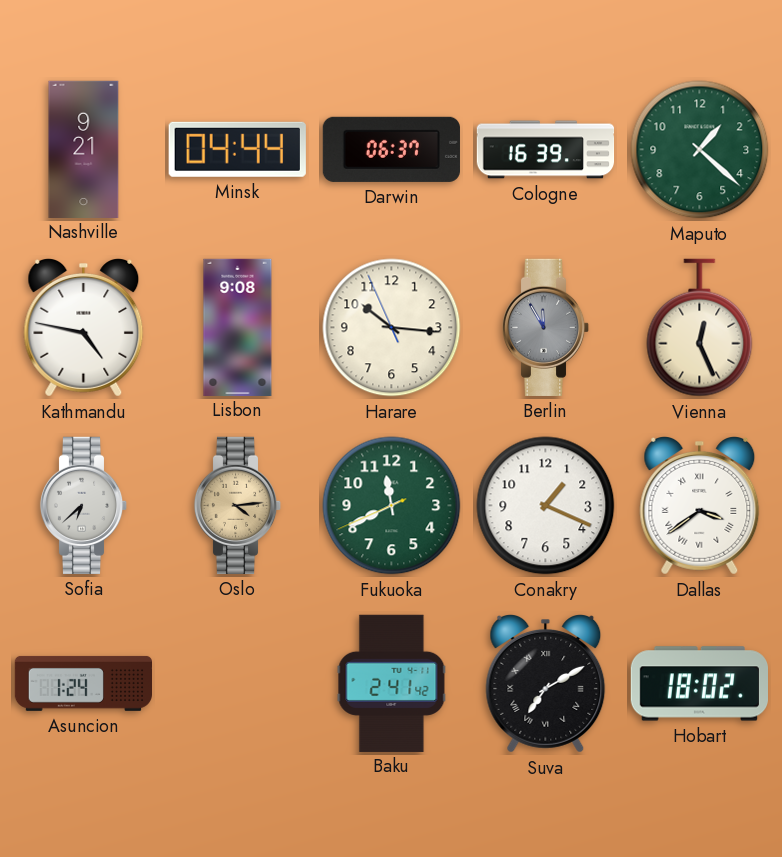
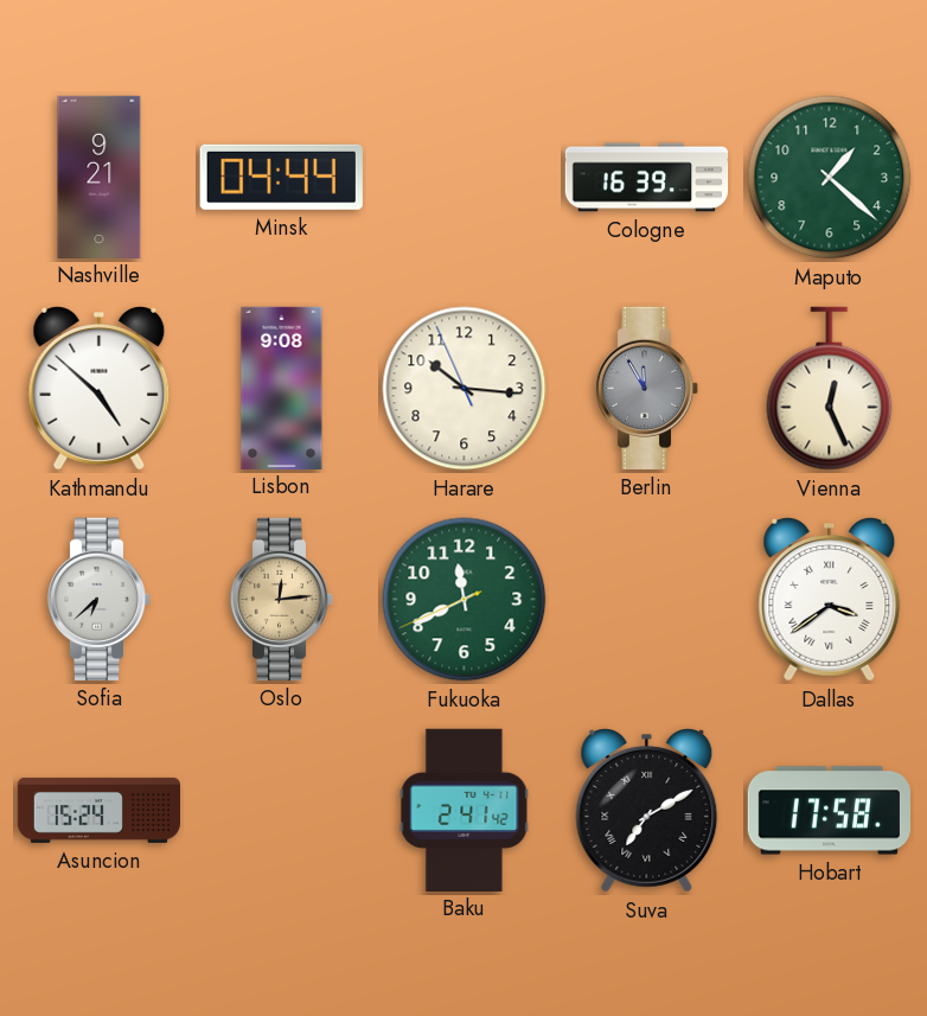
Darwin: 06:37 -> none (391, 149)
Kathmandu: 4:47 -> 4:52 (100, 389)
Oslo: 4:14 -> 12:14 (282, 599)
Conakry: 1:19 -> none (546, 506)
Asuncion: 1:24 -> 15:24 (98, 810)
Hobart: 18:02 -> 17:58 (829, 811)
